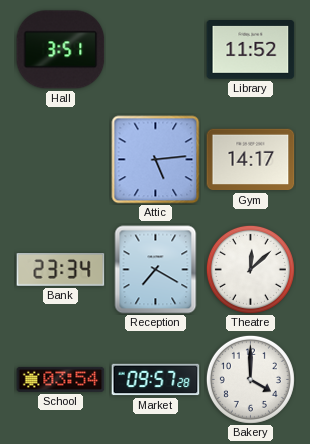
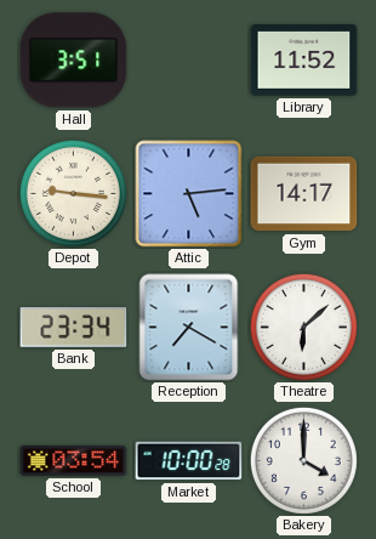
Depot: none -> 9:16 (73, 193)
Theatre: 12:08 -> 6:08 (303, 327)
Market: 09:57 -> 10:00 (189, 461)
